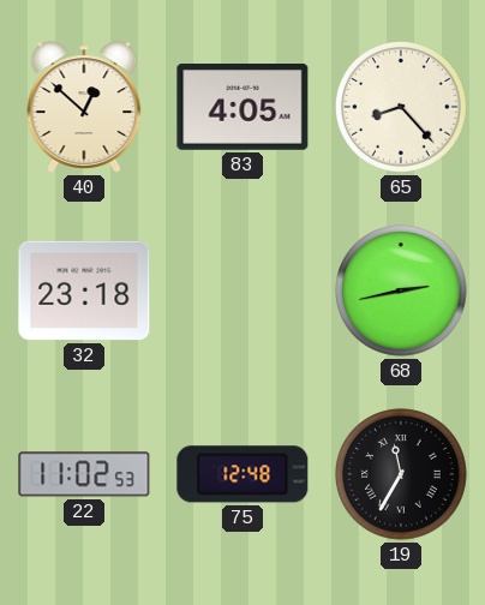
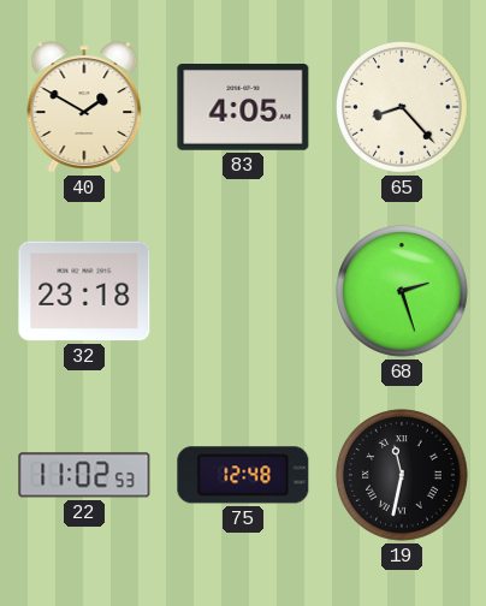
40: 12:52 -> 1:50 (84, 107)
68: 2:43 -> 2:27 (403, 292)
19: 11:35 -> 11:32 (403, 476)
